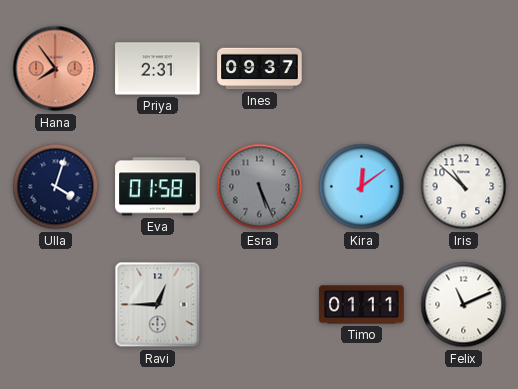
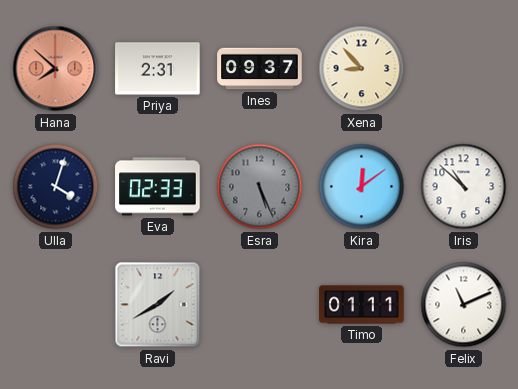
Hana: 7:54 -> 7:52 (56, 69)
Xena: none -> 8:53 (362, 69)
Eva: 01:58 -> 02:33 (158, 187)
Ravi: 12:45 -> 1:40 (158, 305)
